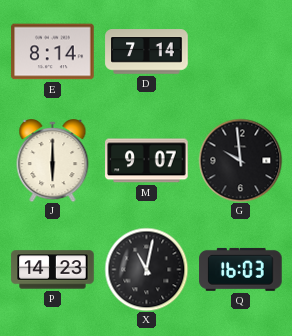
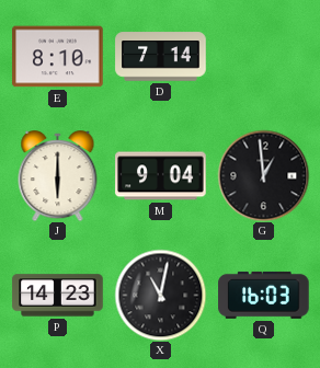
E: 8:14 -> 8:10 (58, 57)
M: 9:07 -> 9:04 (161, 176)
G: 9:59 -> 12:59 (263, 175)
